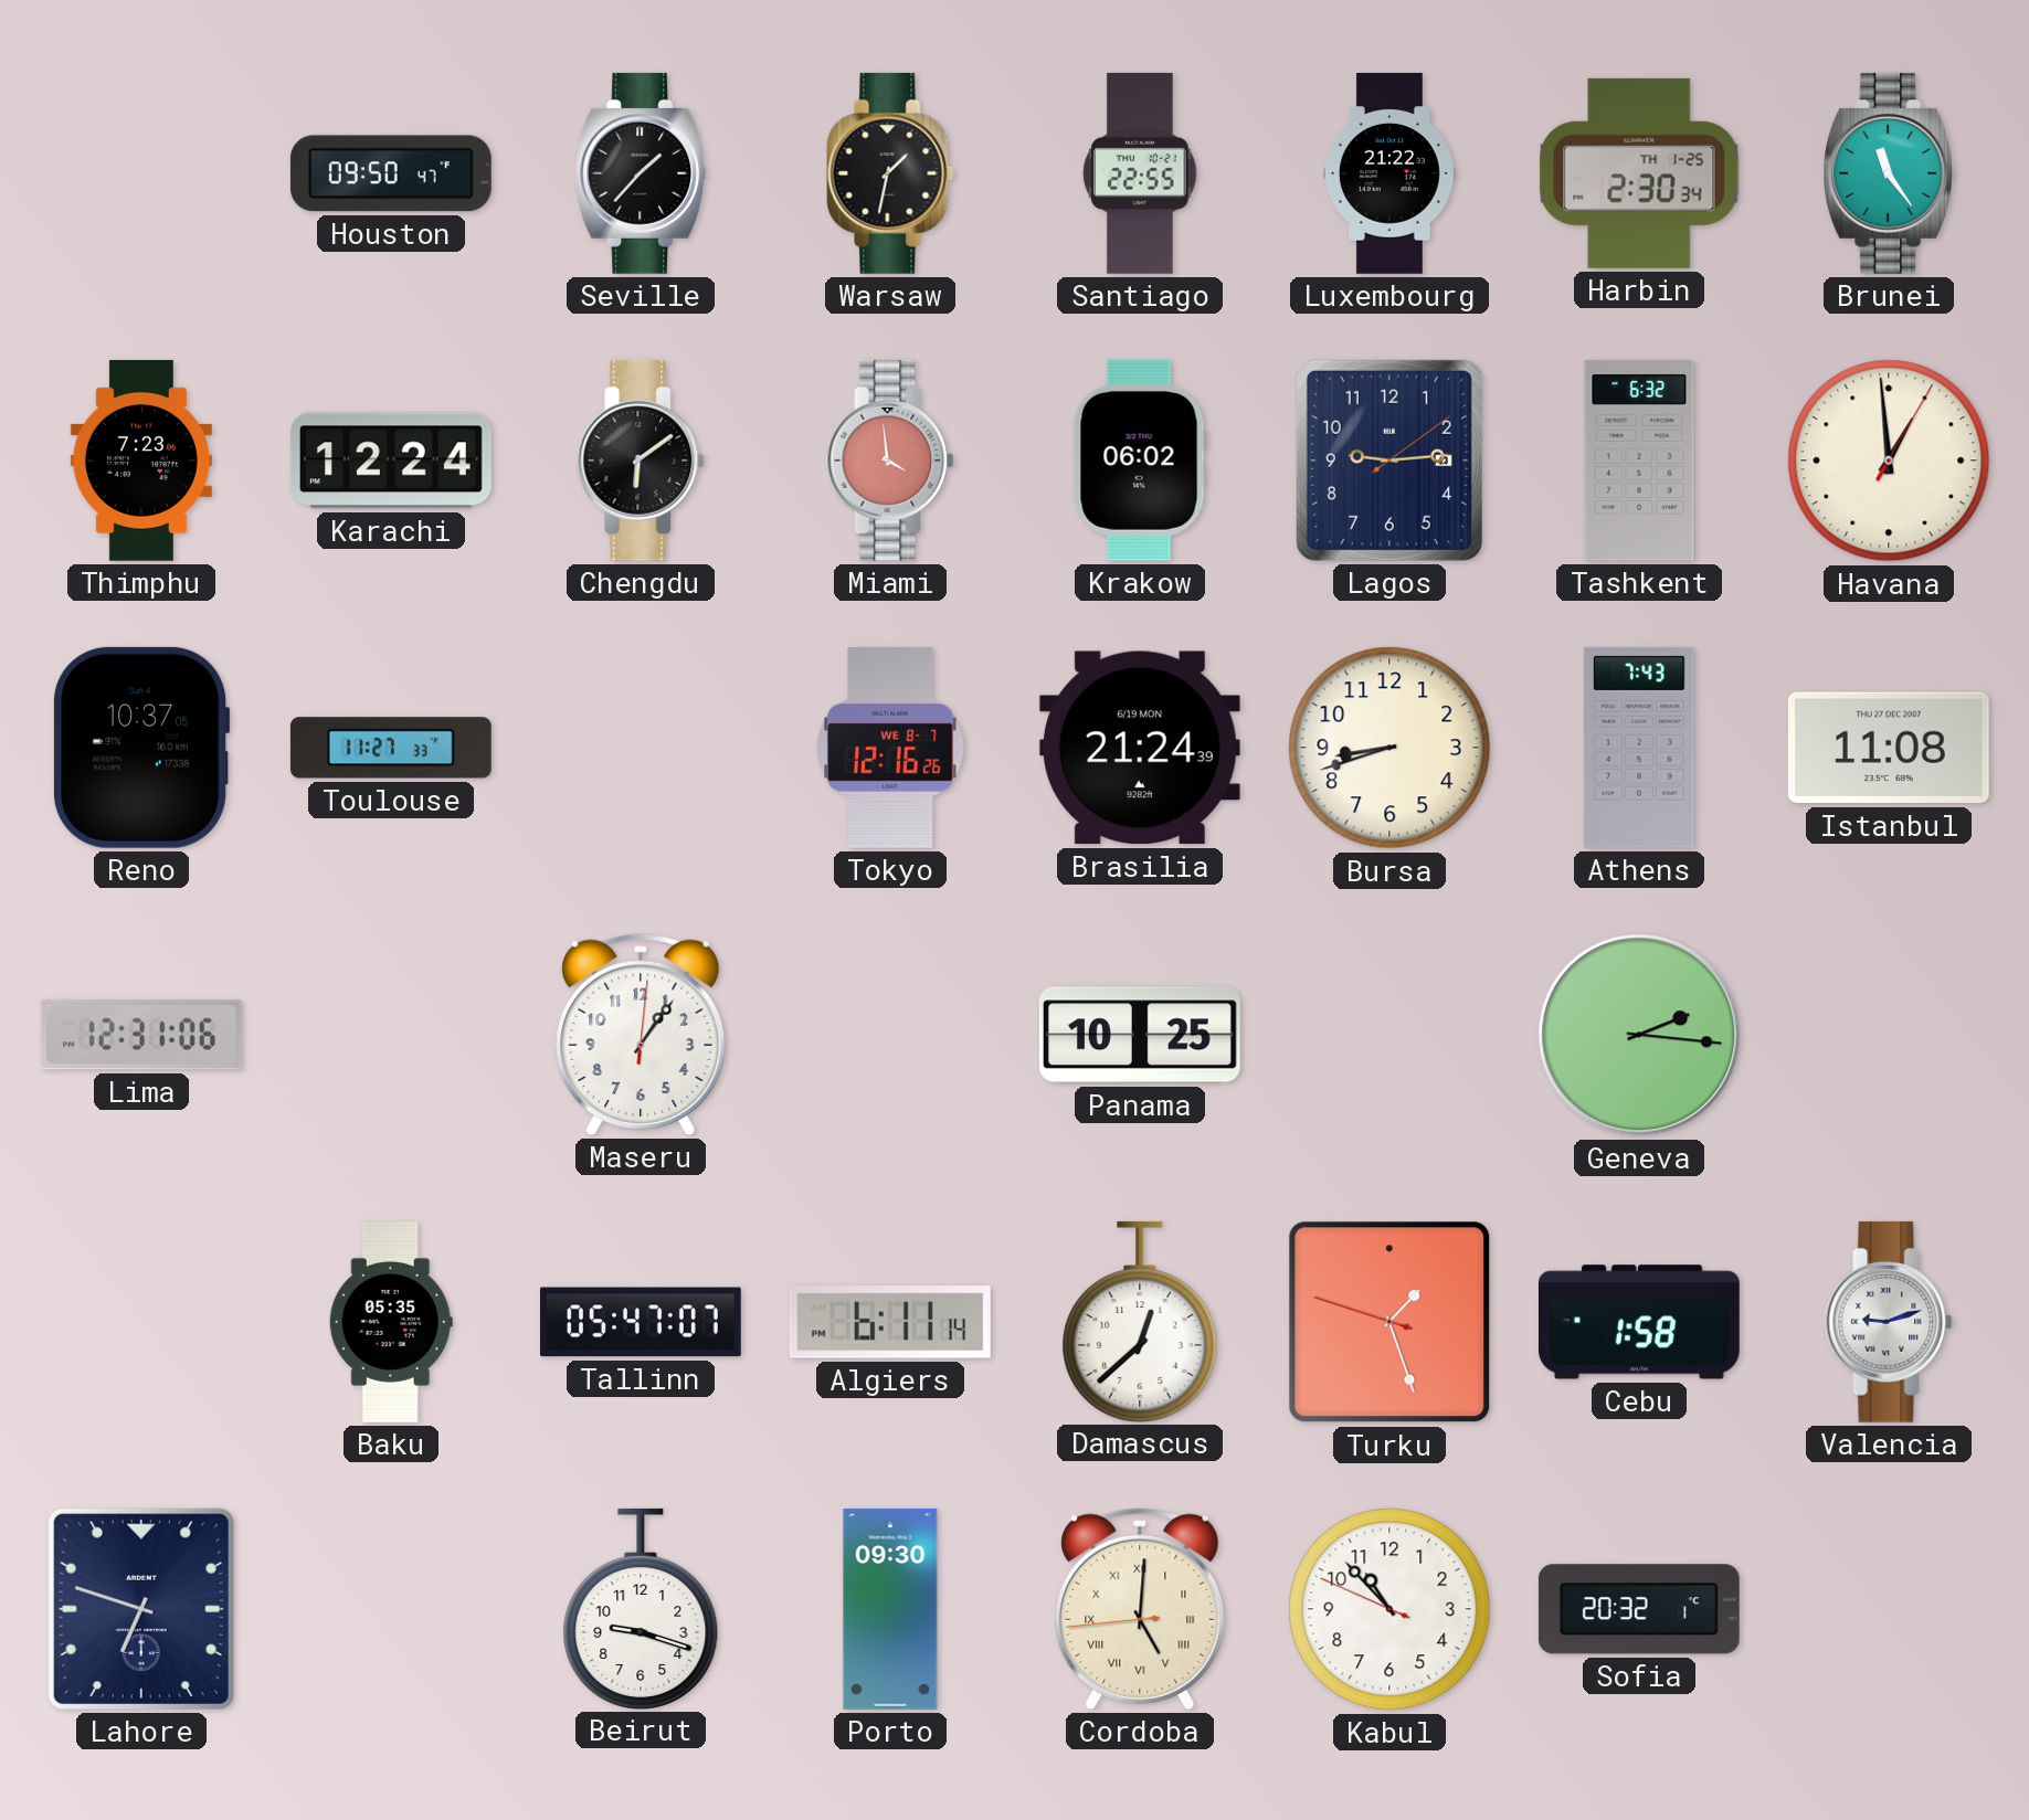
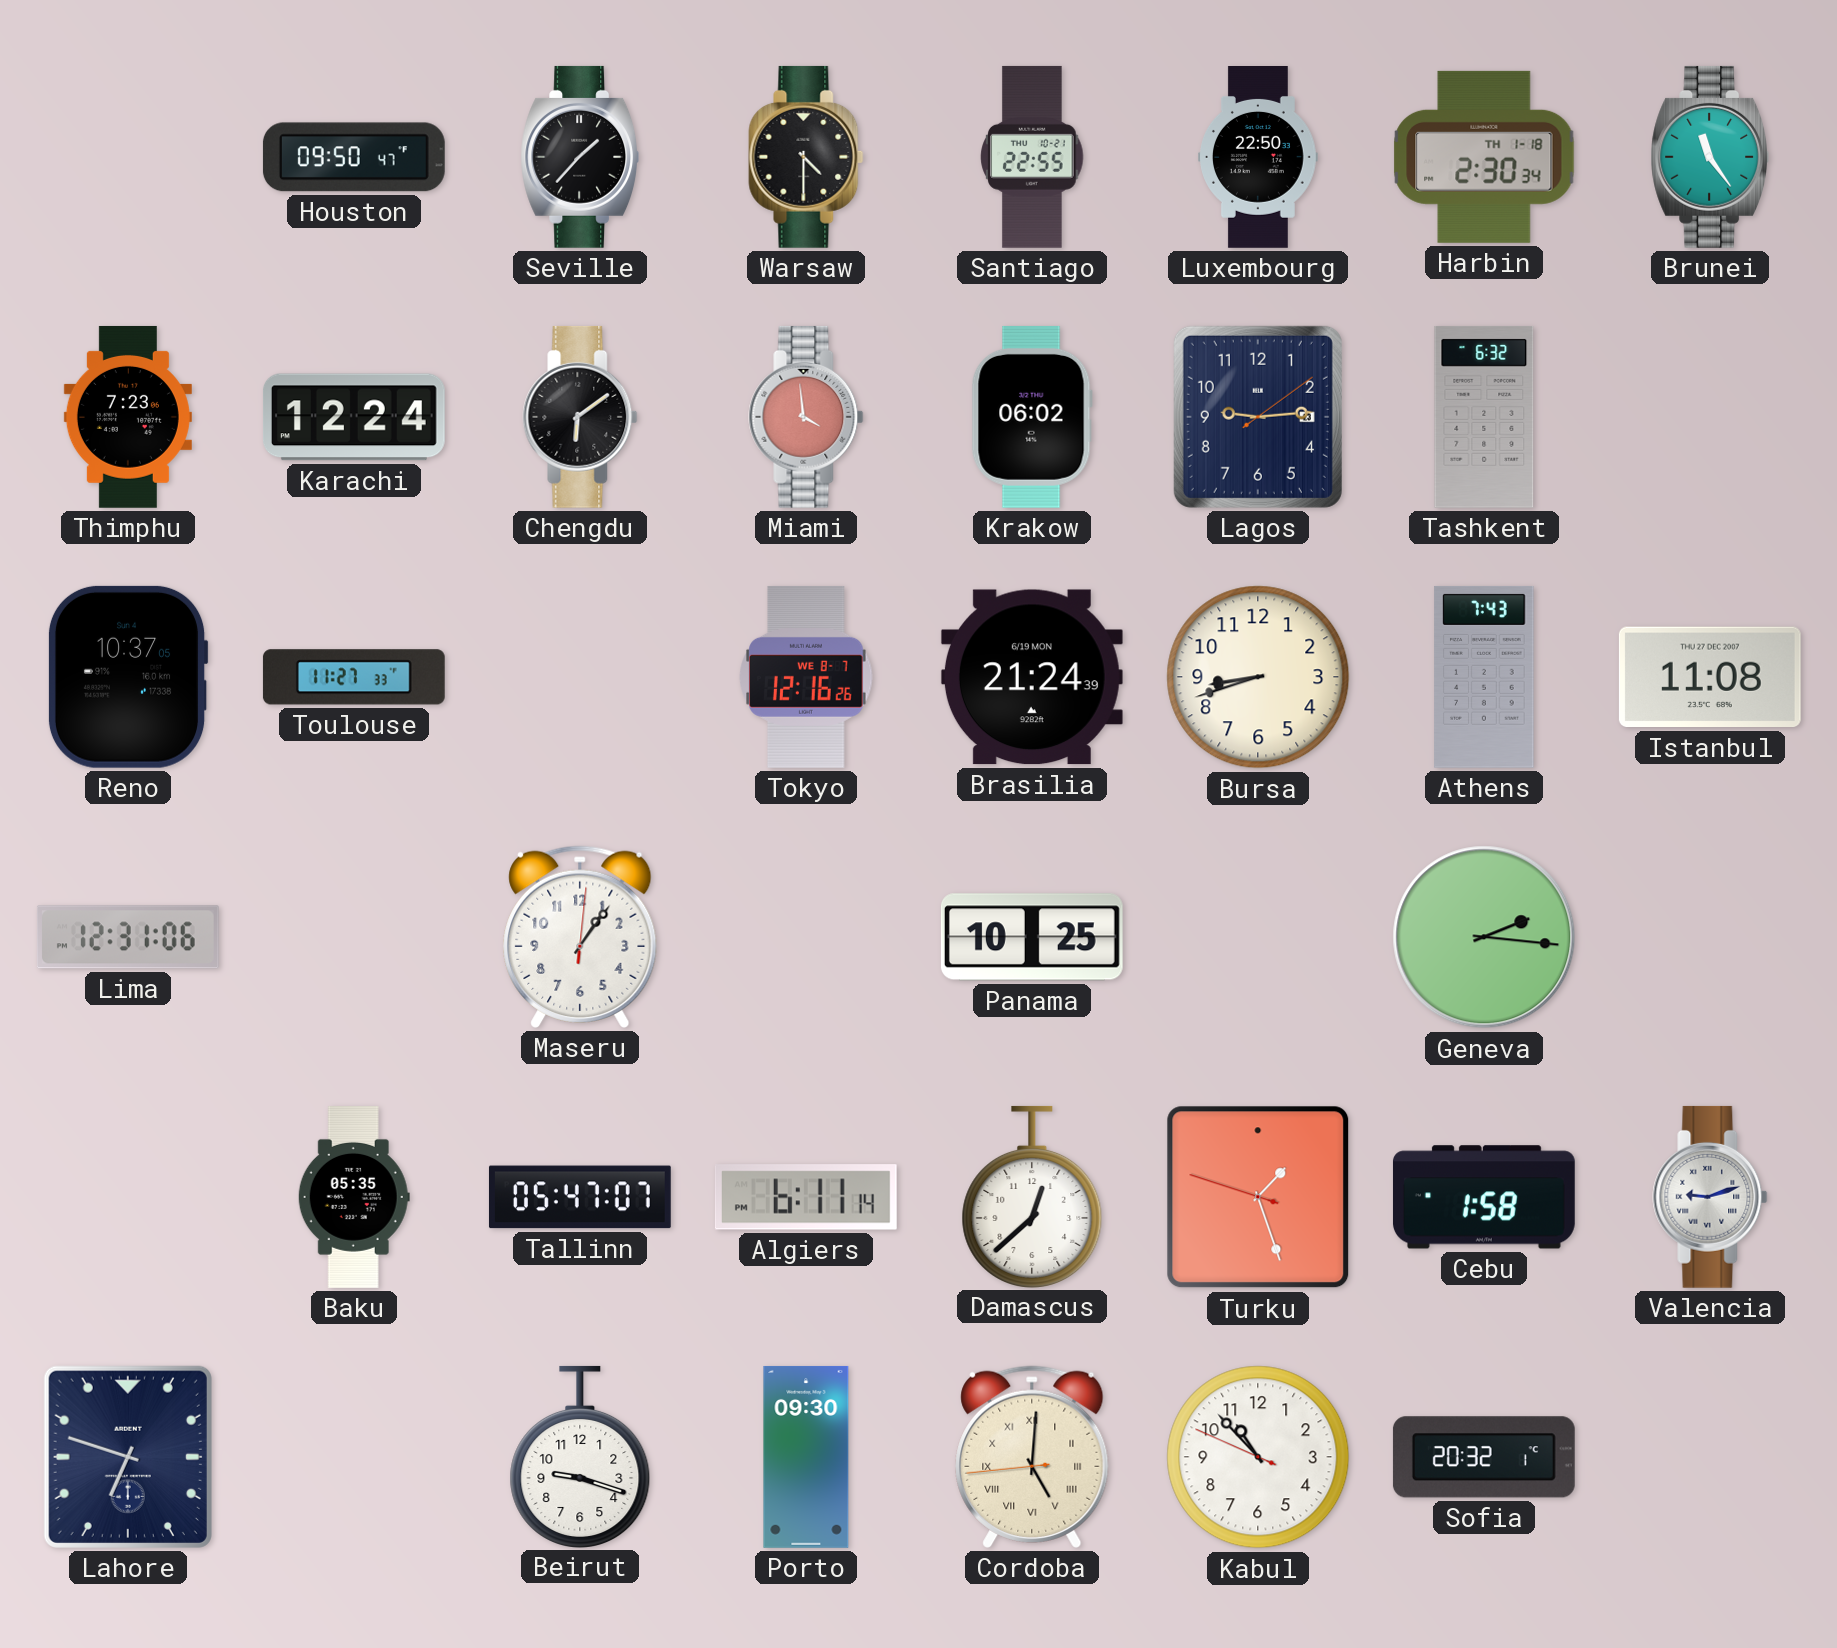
Warsaw: 1:32 -> 4:30 (806, 157)
Luxembourg: 21:22 -> 22:50 (1259, 158)
Harbin date: TH 1-25 -> TH 1-18 (1484, 157)
Havana: 12:59 -> none (1889, 461)
